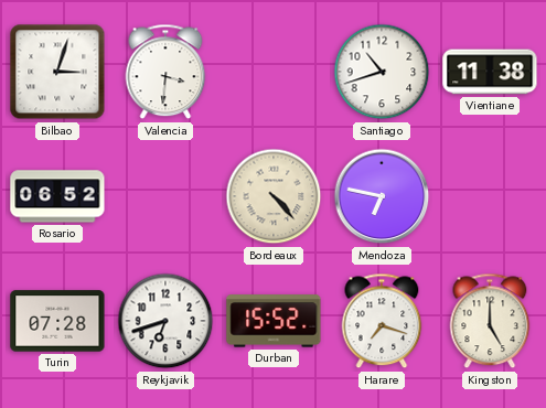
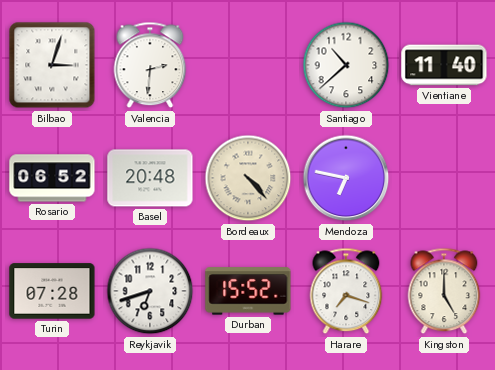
Valencia: 3:31 -> 2:31 (150, 65)
Santiago: 10:42 -> 10:38 (346, 65)
Vientiane: 11:38 -> 11:40 (444, 65)
Basel: none -> 20:48 (150, 178)
